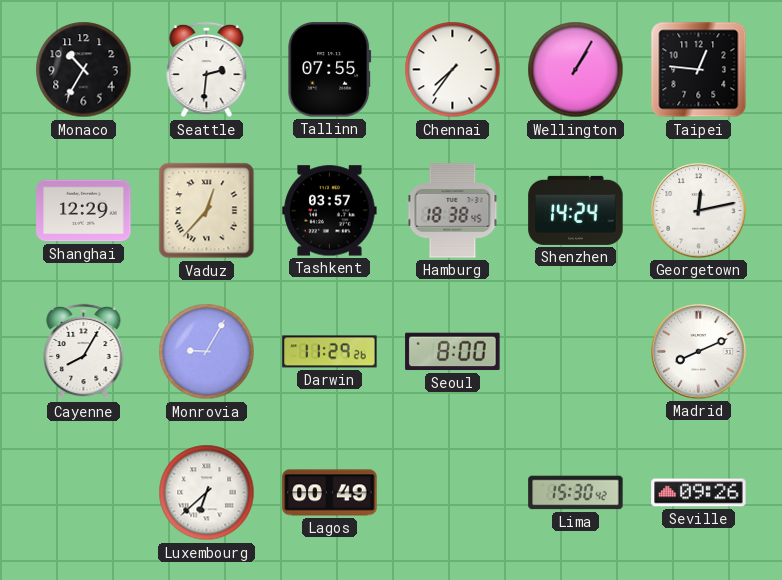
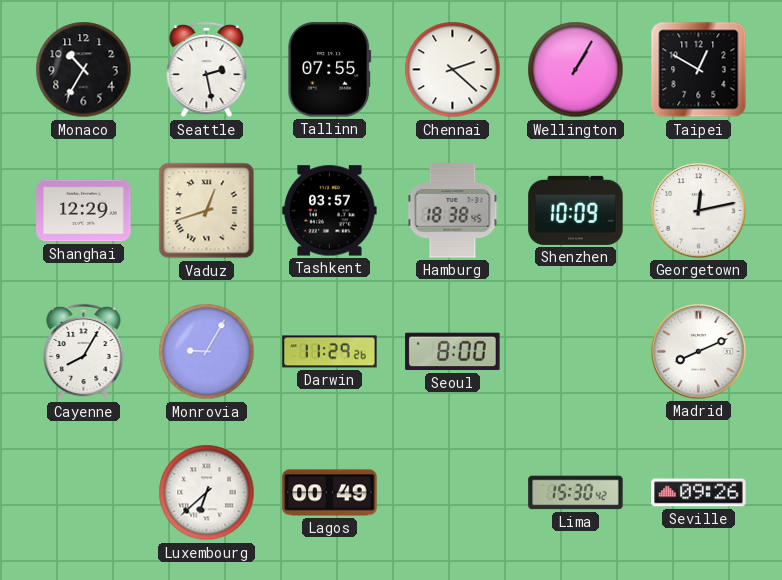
Seattle: 2:31 -> 2:28 (207, 70)
Chennai: 7:36 -> 2:22 (453, 70)
Taipei: 12:46 -> 12:50 (699, 70)
Vaduz: 12:37 -> 12:42 (207, 211)
Shenzhen: 14:24 -> 10:09 (576, 210)
